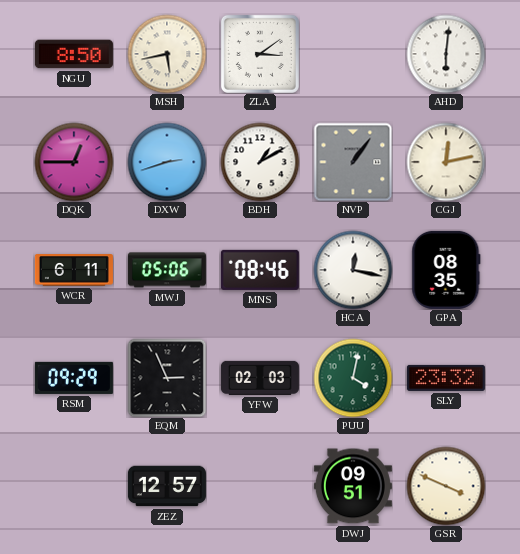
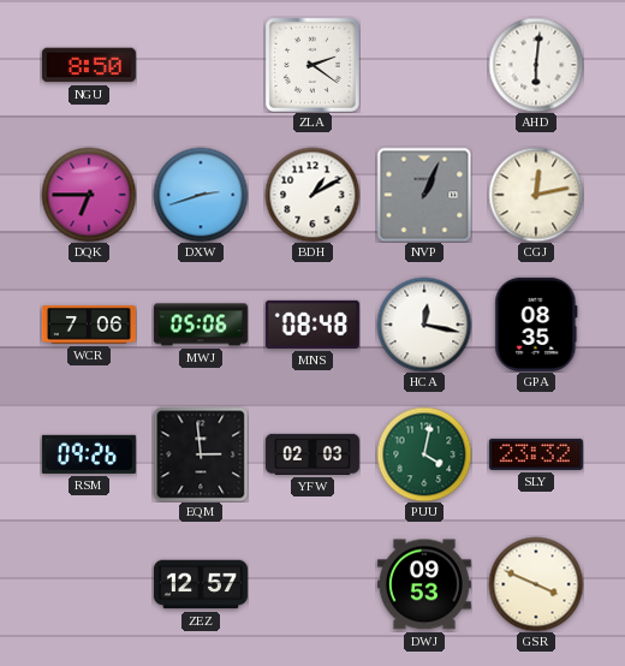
MSH: 5:43 -> none (167, 54)
ZLA: 3:09 -> 2:21 (312, 65)
DQK: 12:45 -> 6:45 (89, 195)
NVP: 1:06 -> 1:04 (424, 195)
WCR: 6:11 -> 7:06 (89, 326)
MNS: 08:46 -> 08:48 (312, 325)
RSM: 09:29 -> 09:26 (89, 454)
EQM: 2:56 -> 2:59 (201, 454)
DWJ: 09:51 -> 09:53 (424, 584)
